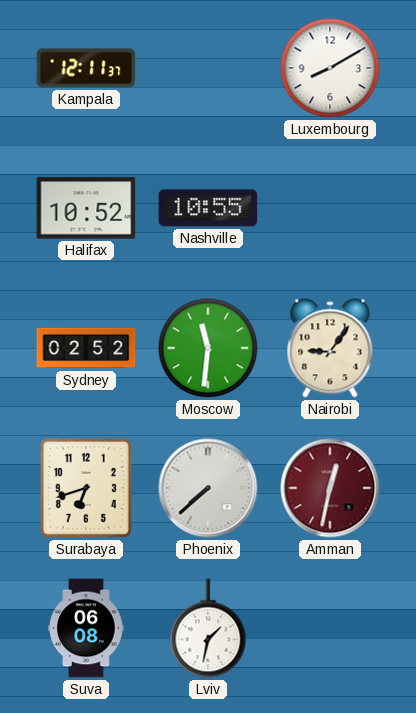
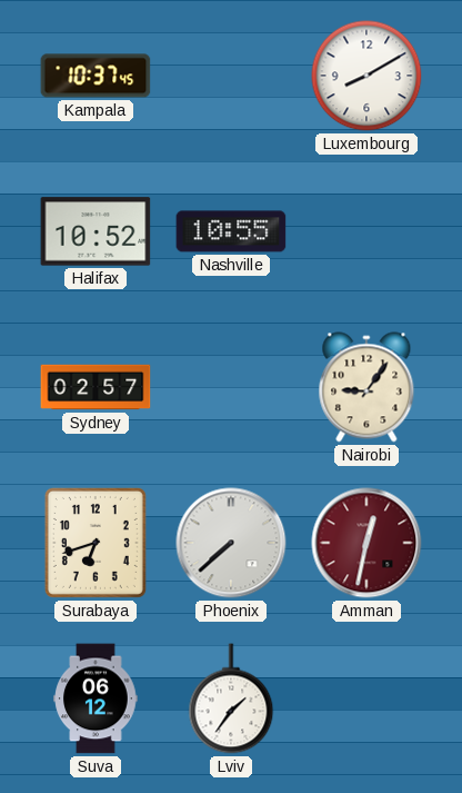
Kampala: 12:11 -> 10:37 (96, 76)
Sydney: 02:52 -> 02:57 (96, 387)
Moscow: 11:31 -> none (208, 348)
Suva: 06:08 -> 06:12 (96, 698)
Lviv: 1:32 -> 1:36 (231, 698)
